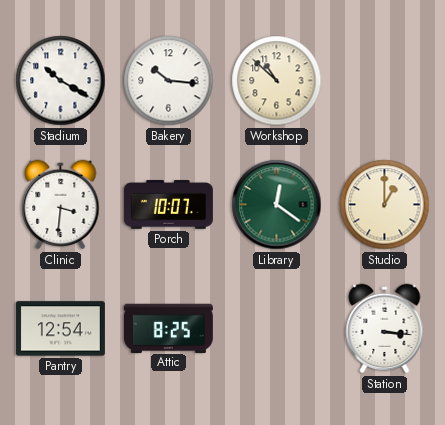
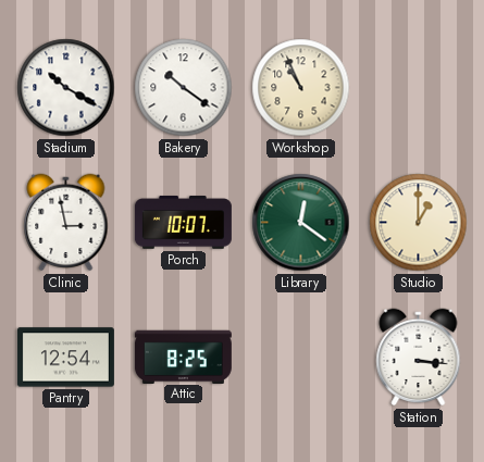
Bakery: 10:16 -> 10:21 (184, 88)
Workshop: 10:52 -> 10:56 (301, 88)
Clinic: 3:31 -> 2:58 (66, 223)
